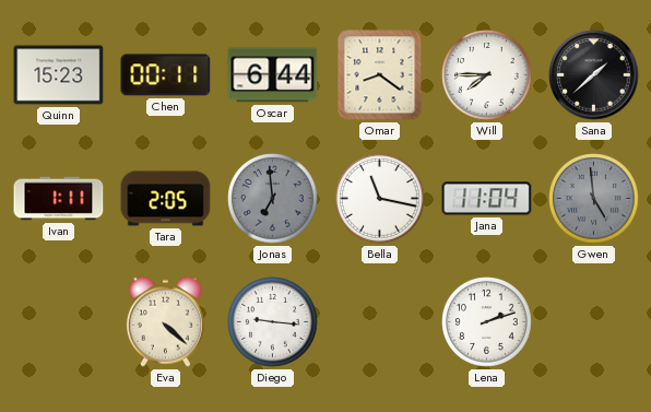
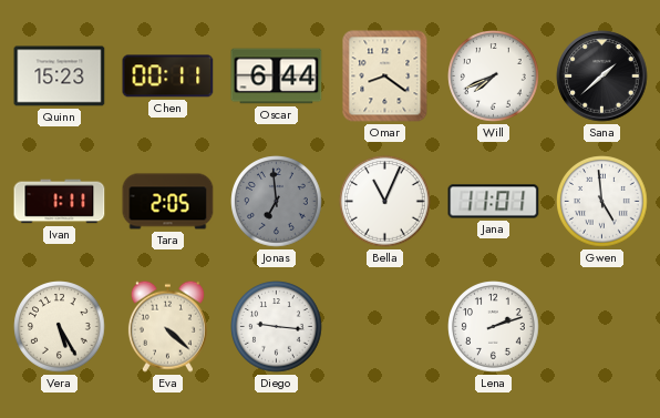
Will: 7:45 -> 7:41 (494, 77)
Bella: 11:17 -> 11:04 (385, 202)
Jana: 11:04 -> 11:01 (494, 202)
Gwen dial: grey -> white (602, 202)
Vera: none -> 5:25 (60, 327)
